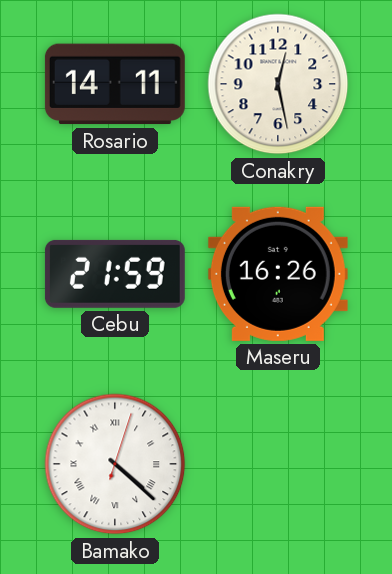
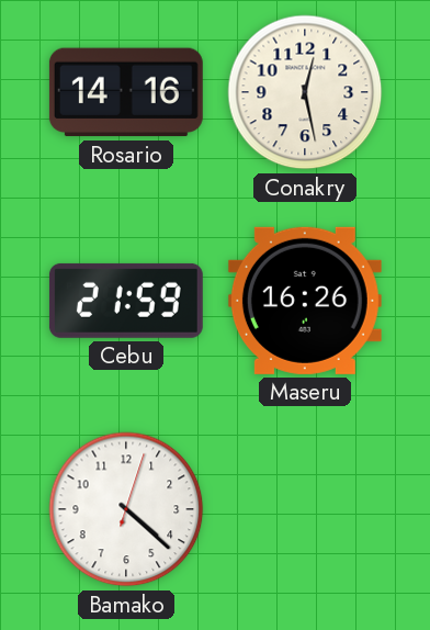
Rosario: 14:11 -> 14:16 (126, 92)
Bamako numerals: Roman -> Arabic (126, 509)
